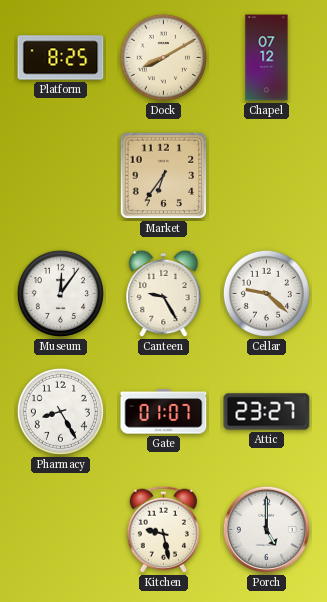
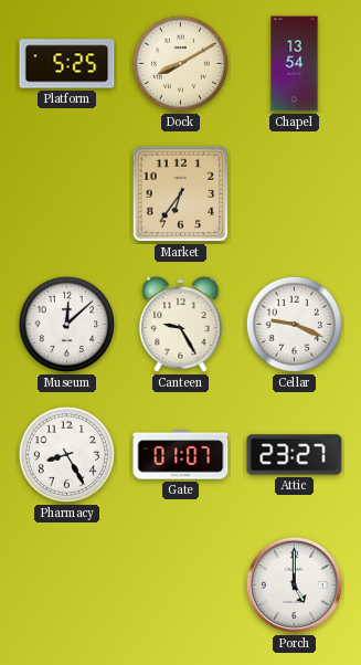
Platform: 8:25 -> 5:25 (67, 64)
Chapel: 07:12 -> 13:54 (295, 64)
Museum: 12:06 -> 12:08 (66, 324)
Cellar: 9:22 -> 9:19 (294, 324)
Kitchen: 9:28 -> none (163, 529)
